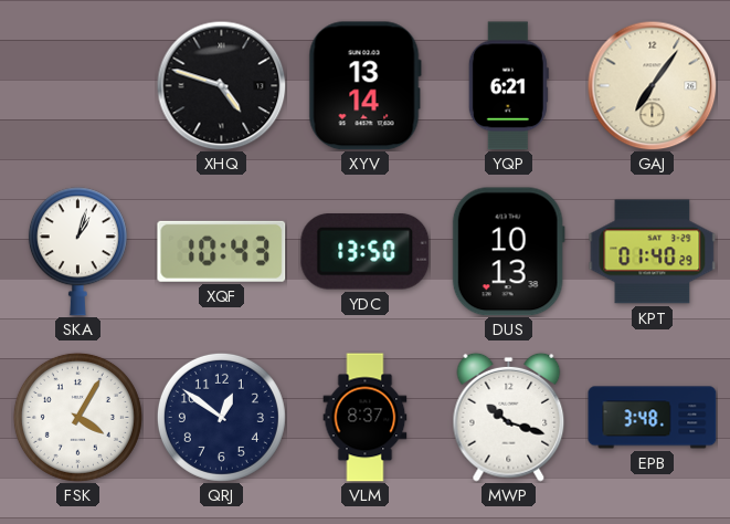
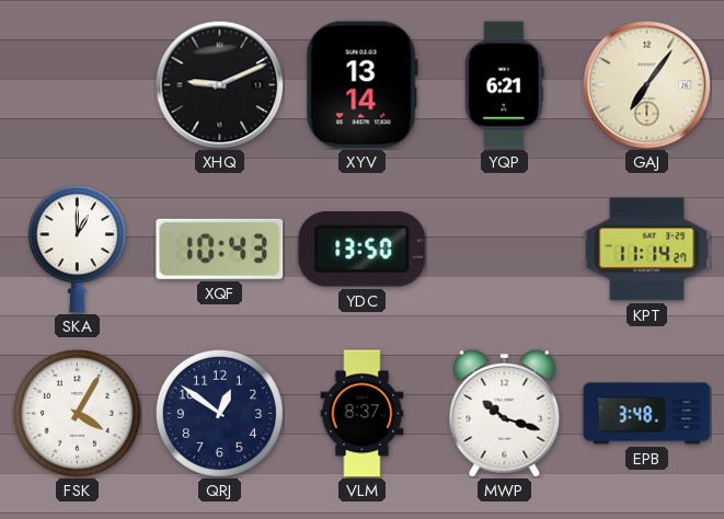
XHQ: 4:48 -> 9:11 (219, 84)
SKA: 1:03 -> 1:00 (77, 250)
DUS: 10:13 -> none (508, 252)
KPT: 01:40 -> 11:14 (647, 250)
